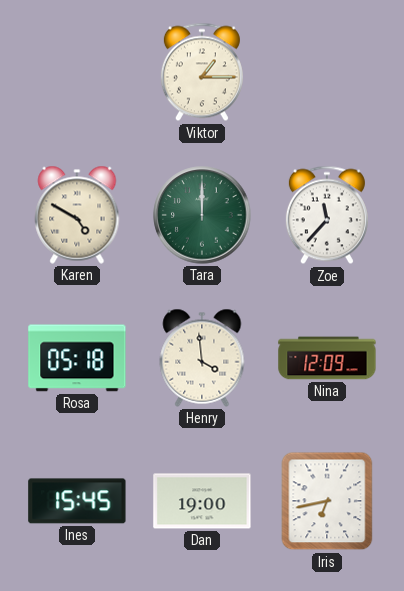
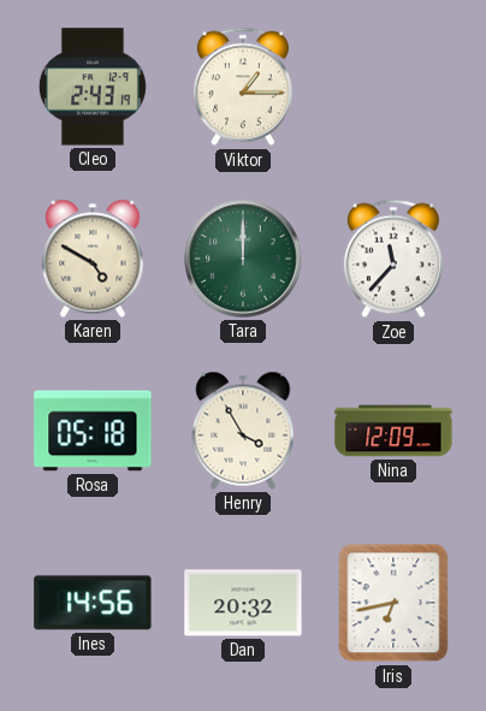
Cleo: none -> 2:43 (93, 87)
Henry: 3:59 -> 3:55 (243, 431)
Ines: 15:45 -> 14:56 (93, 603)
Dan: 19:00 -> 20:32 (243, 603)
